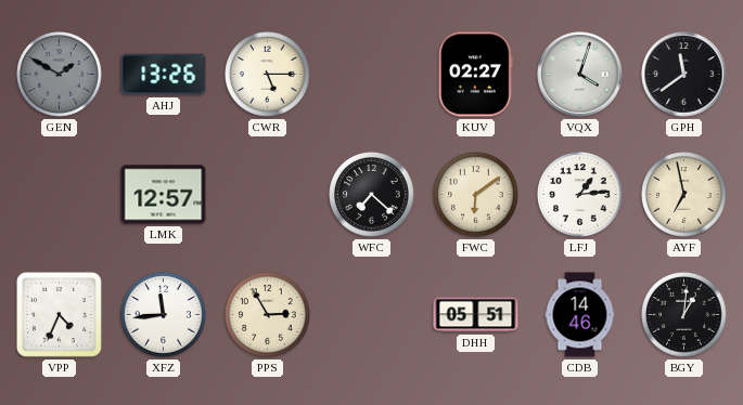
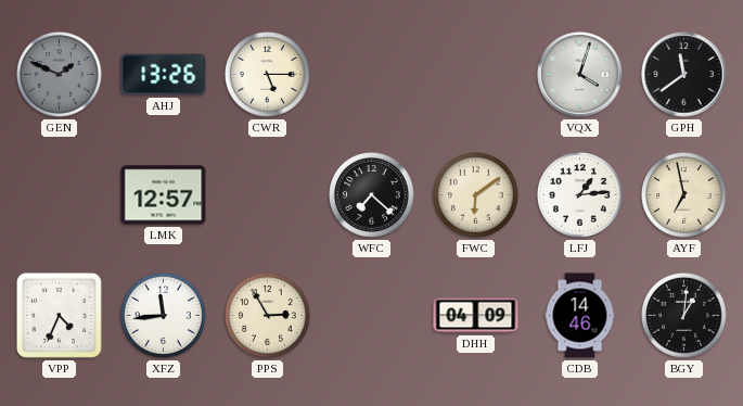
GEN: 1:50 -> 1:49 (60, 75)
KUV: 02:27 -> none (475, 75)
DHH: 05:51 -> 04:09 (476, 316)
